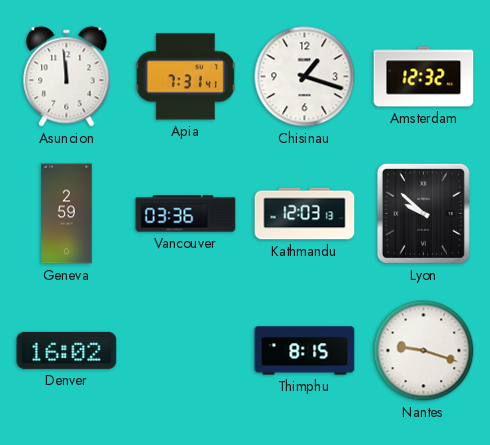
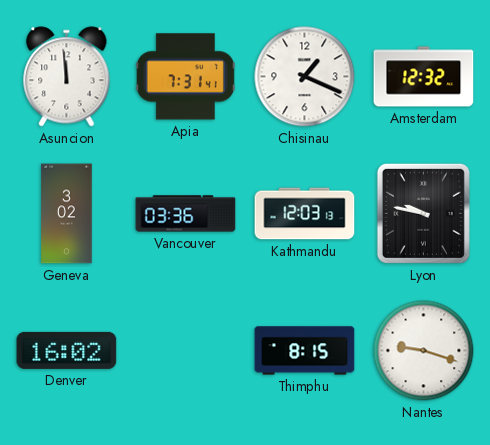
Chisinau: 1:18 -> 1:19 (305, 77)
Geneva: 2:59 -> 3:02 (67, 214)
Lyon: 9:52 -> 9:47 (423, 213)
